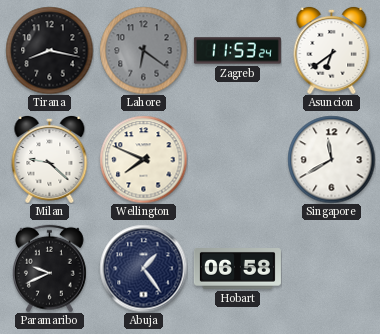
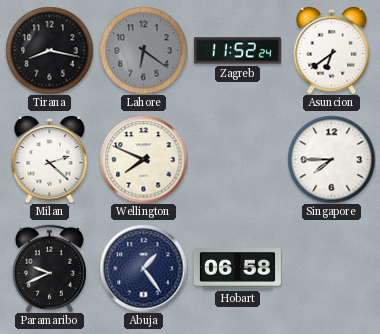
Zagreb: 11:53 -> 11:52 (237, 51)
Milan: 9:22 -> 2:22 (50, 159)
Singapore: 11:40 -> 7:45 (331, 159)
